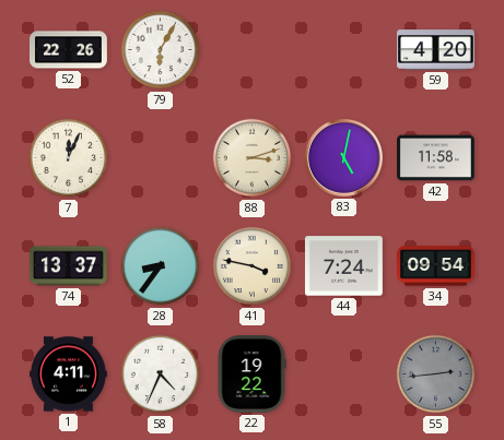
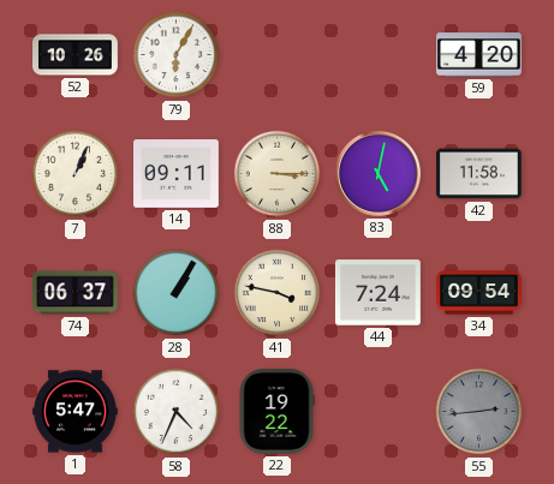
52: 22:26 -> 10:26 (76, 55)
7: 12:04 -> 1:04 (76, 174)
14: none -> 09:11 (177, 174)
88: 3:12 -> 3:15 (278, 174)
74: 13:37 -> 06:37 (76, 293)
28: 8:36 -> 1:05 (177, 293)
1: 4:11 -> 5:47 (76, 412)
